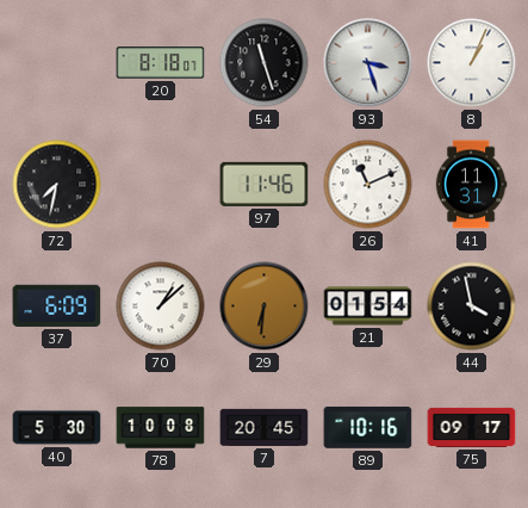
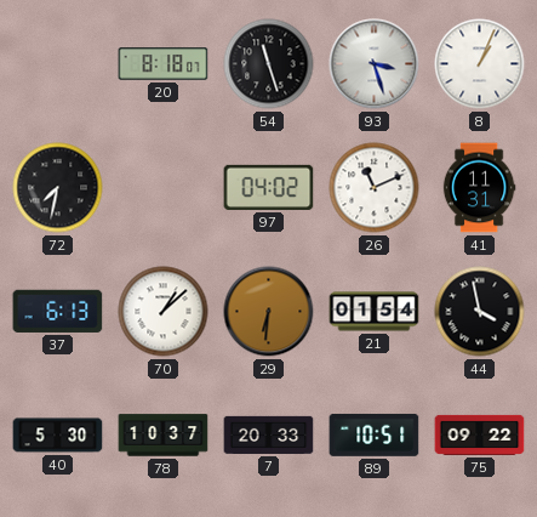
97: 11:46 -> 04:02 (269, 187)
37: 6:09 -> 6:13 (58, 311)
78: 10:08 -> 10:37 (164, 436)
7: 20:45 -> 20:33 (269, 434)
89: 10:16 -> 10:51 (375, 434)
75: 09:17 -> 09:22 (480, 434)
